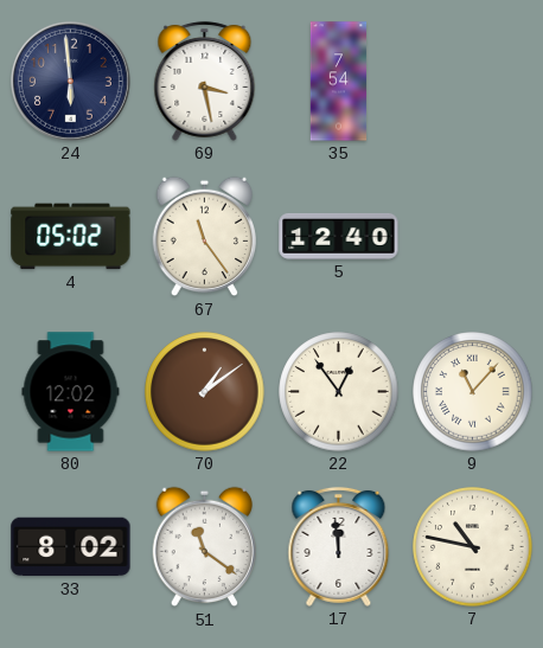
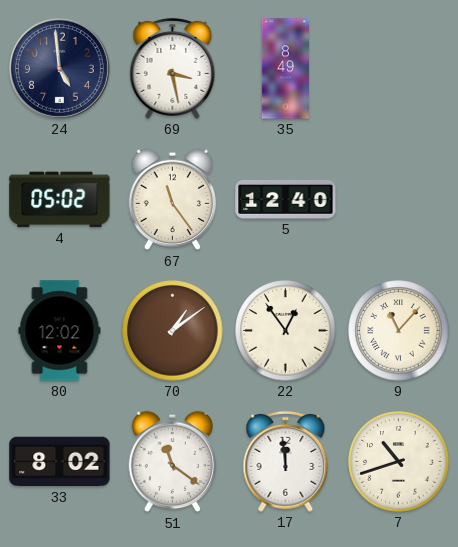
24: 5:59 -> 4:59 (59, 68)
35: 7:54 -> 8:49 (286, 69)
7: 10:47 -> 10:42 (399, 462)
